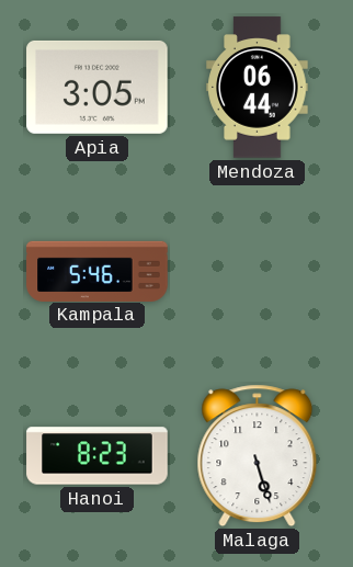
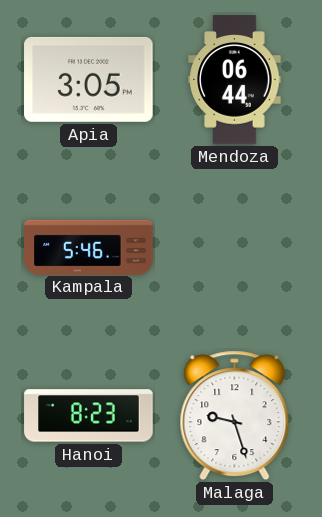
Malaga: 5:27 -> 9:27 (235, 416)
